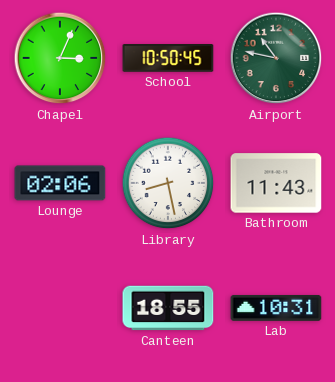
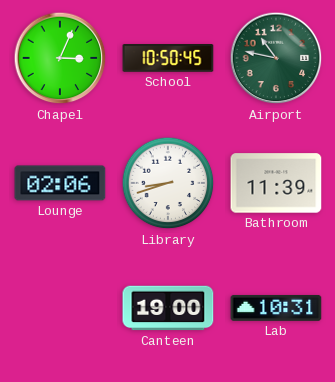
Library: 8:28 -> 8:42 (168, 183)
Bathroom: 11:43 -> 11:39 (276, 183)
Canteen: 18:55 -> 19:00 (168, 308)
